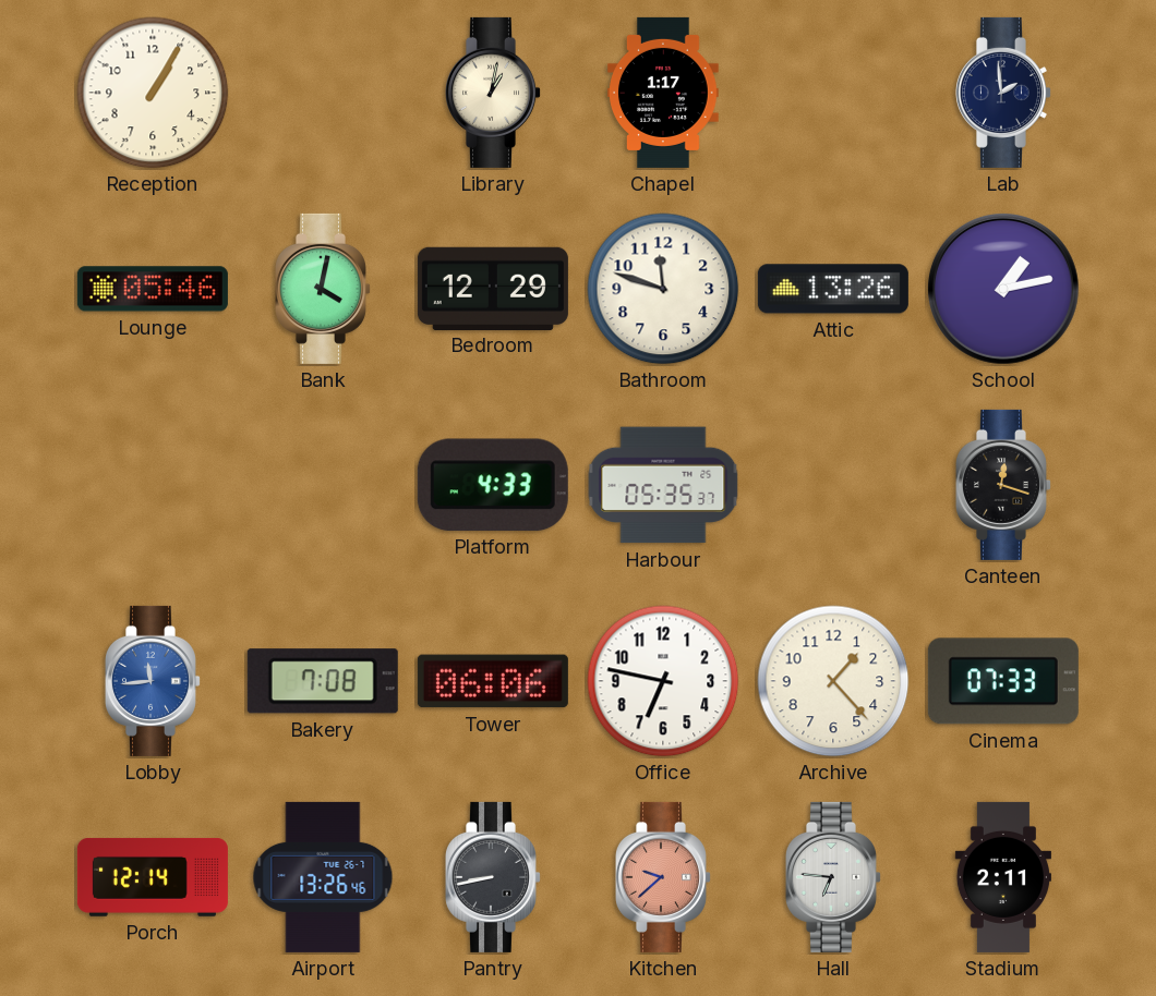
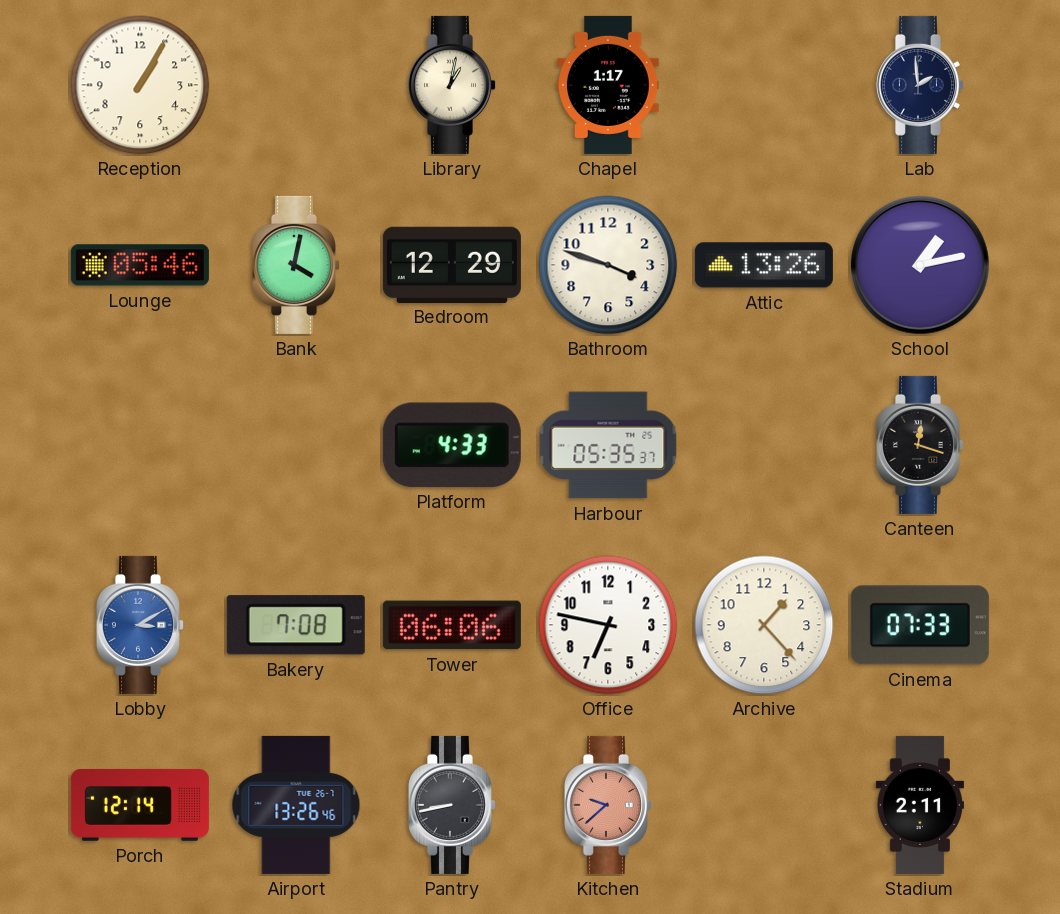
Bathroom: 11:48 -> 3:48 (608, 265)
Lobby: 11:44 -> 3:10 (140, 625)
Hall: 6:46 -> none (833, 877)
